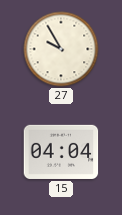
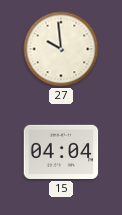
27: 9:55 -> 9:59 (61, 49)
